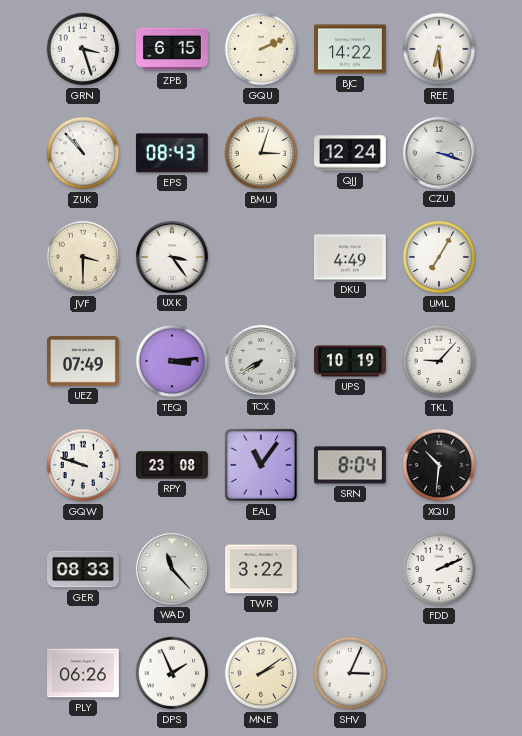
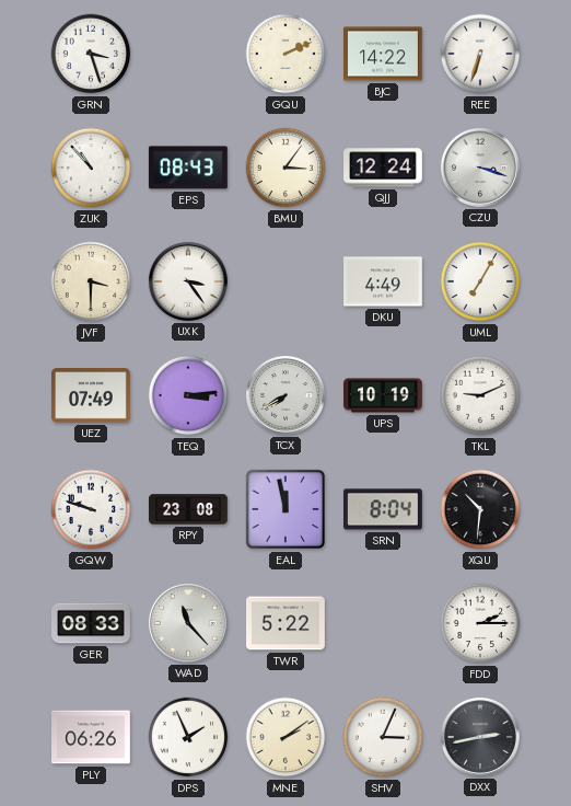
ZPB: 6:15 -> none (173, 49)
REE: 6:29 -> 6:33 (480, 54)
BMU: 3:03 -> 3:06 (285, 168)
TKL: 9:07 -> 9:11 (480, 395)
EAL: 11:06 -> 11:58 (285, 509)
TWR: 3:22 -> 5:22 (287, 623)
FDD: 2:11 -> 2:15 (480, 623)
DXX: none -> 2:43 (480, 737)
